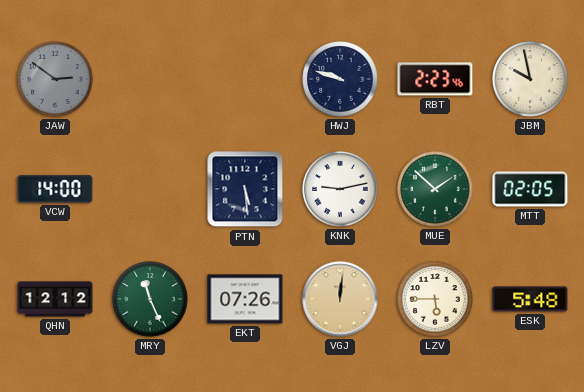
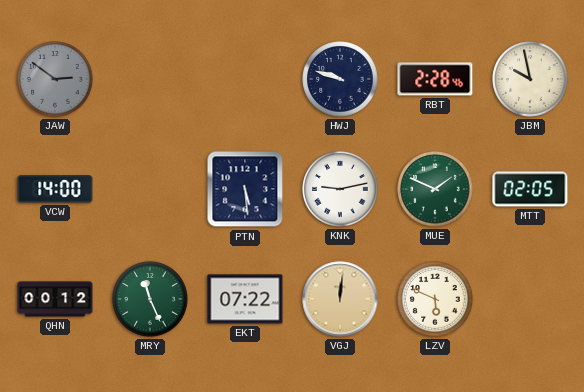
RBT: 2:23 -> 2:28 (435, 79)
MUE: 1:52 -> 1:49 (435, 189)
QHN: 12:12 -> 00:12 (55, 299)
EKT: 07:26 -> 07:22 (245, 299)
LZV: 5:45 -> 5:49 (435, 299)
ESK: 5:48 -> none (530, 299)
